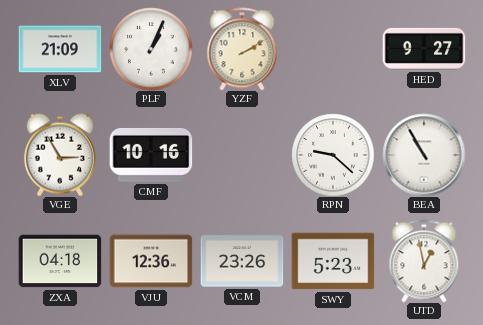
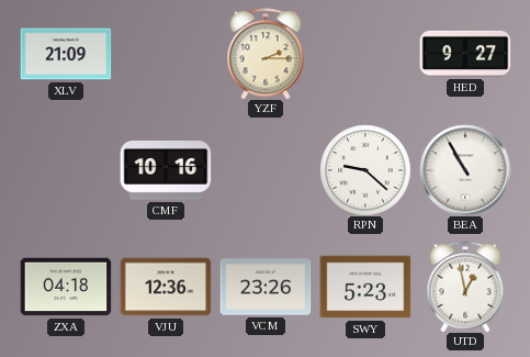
PLF: 1:04 -> none (151, 49)
YZF: 2:10 -> 2:15 (266, 54)
VGE: 2:55 -> none (60, 155)
